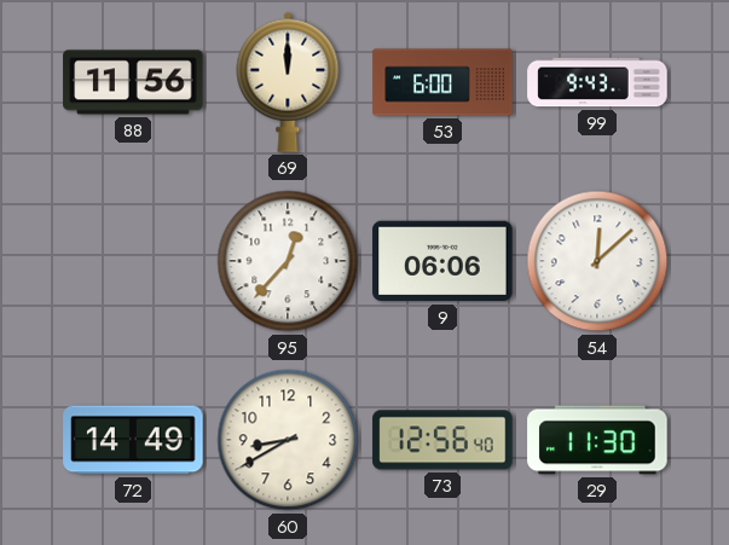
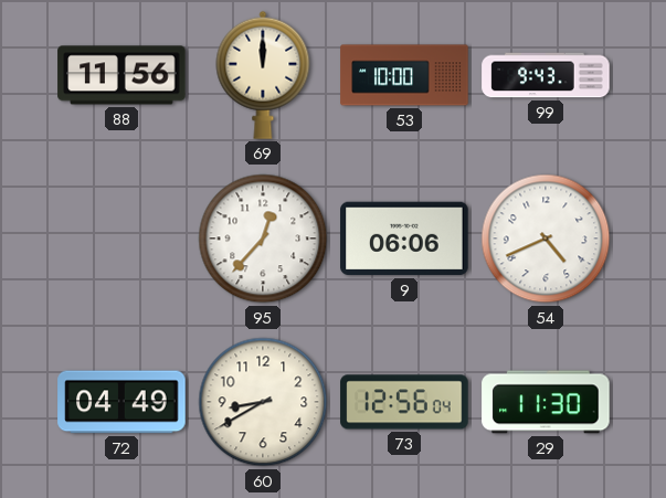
53: 6:00 -> 10:00 (404, 75)
54: 12:08 -> 4:41 (546, 239)
72: 14:49 -> 04:49 (121, 402)
73: 12:56:40 -> 12:56:04 (404, 402)
